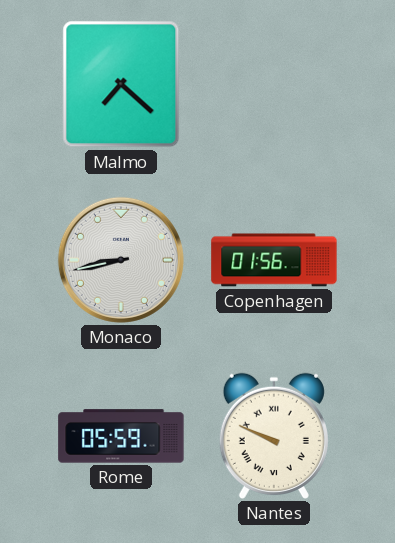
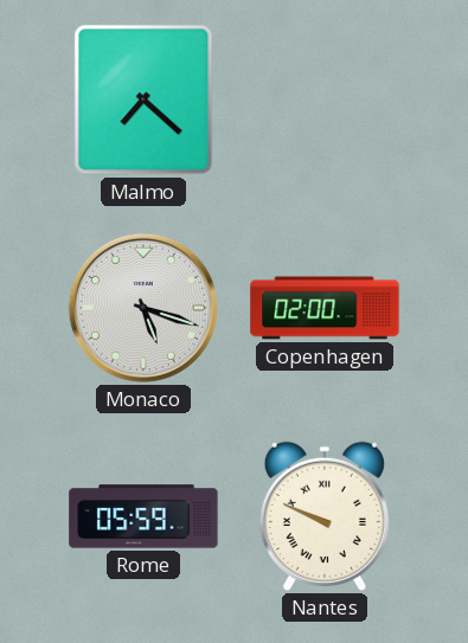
Monaco: 8:43 -> 5:18 (143, 308)
Copenhagen: 01:56 -> 02:00 (325, 308)
